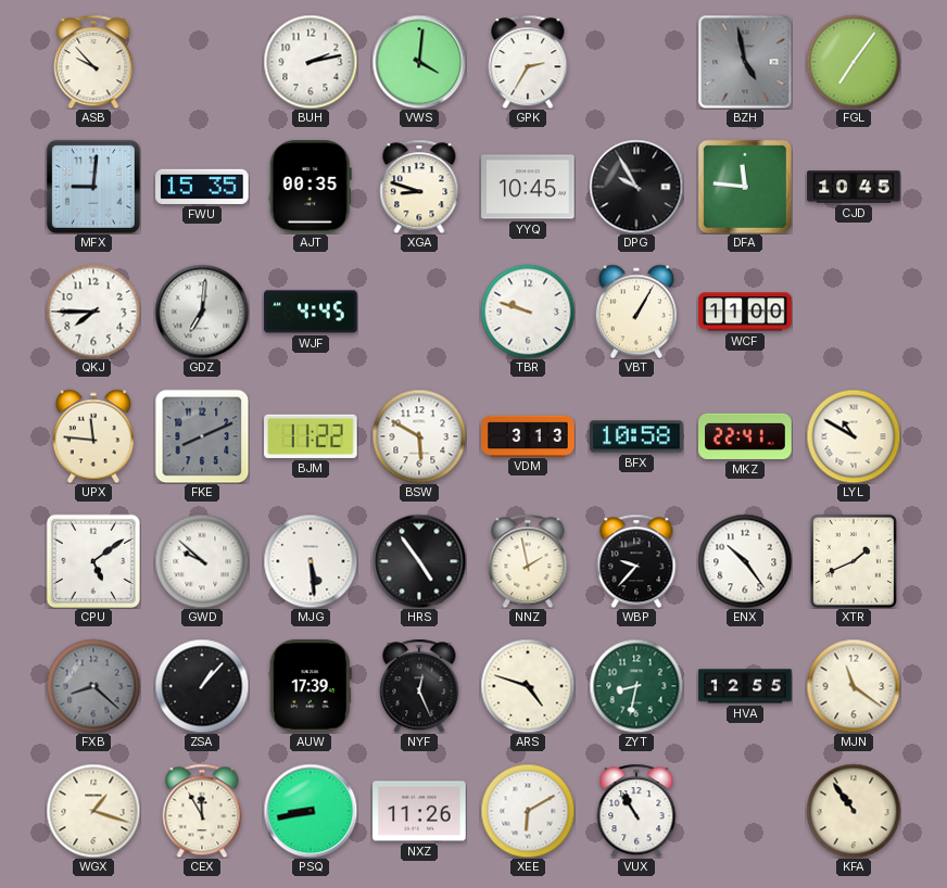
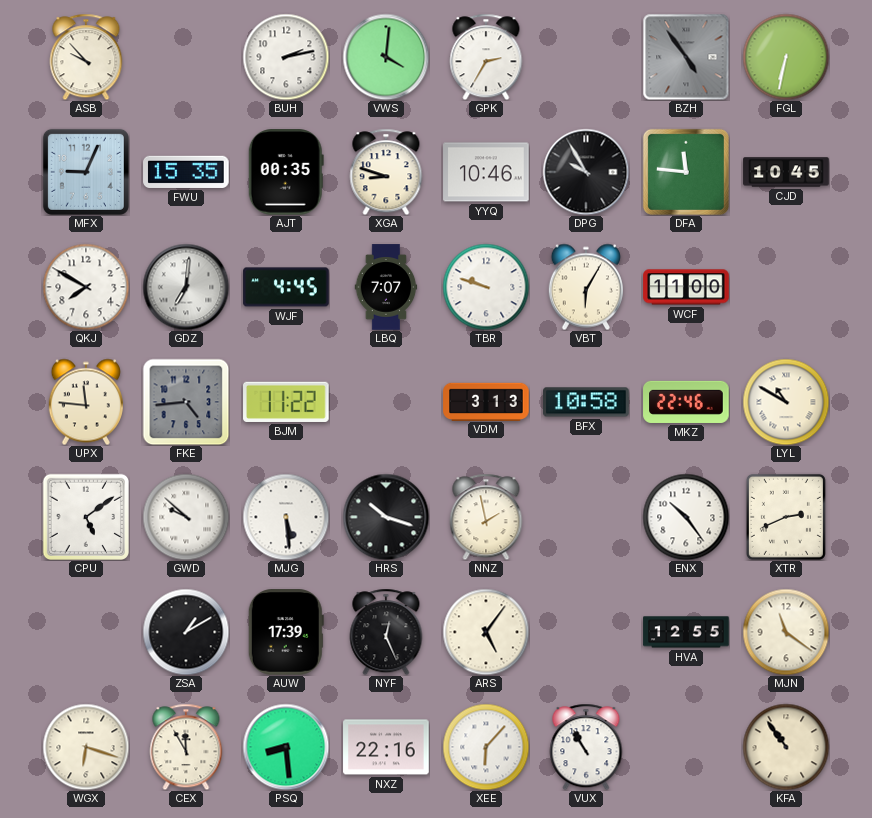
BZH: 4:58 -> 4:54 (686, 57)
FGL: 7:06 -> 6:32 (786, 57)
MFX: 9:01 -> 9:04 (86, 172)
YYQ: 10:45 -> 10:46 (486, 172)
QKJ: 7:45 -> 7:50 (86, 287)
LBQ: none -> 7:07 (386, 287)
VBT: 1:05 -> 6:05 (586, 287)
FKE: 8:11 -> 4:44 (186, 402)
BSW: 5:50 -> none (419, 436)
MKZ: 22:41 -> 22:46 (686, 402)
HRS: 4:54 -> 10:18 (386, 517)
WBP: 9:37 -> none (636, 561)
XTR: 1:41 -> 2:41 (786, 517)
FXB: 8:22 -> none (93, 686)
ZSA: 1:07 -> 1:10 (186, 632)
ARS: 4:48 -> 5:06 (486, 632)
ZYT: 8:32 -> none (636, 686)
WGX: 1:18 -> 6:18 (86, 747)
PSQ: 8:43 -> 8:29 (286, 747)
NXZ: 11:26 -> 22:16 (386, 747)
XEE: 6:10 -> 6:07 (486, 747)
